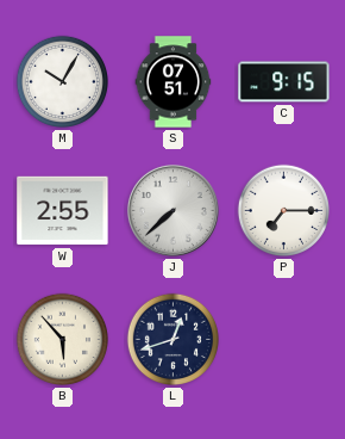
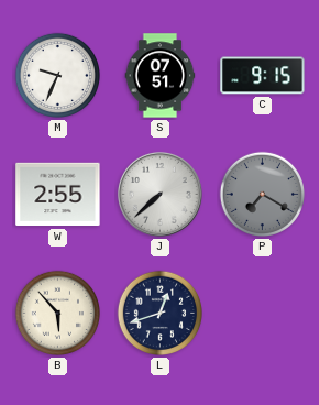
M: 10:05 -> 9:34 (57, 76)
P: 7:15 -> 7:20 (262, 195)
P dial: white -> grey (262, 195)
